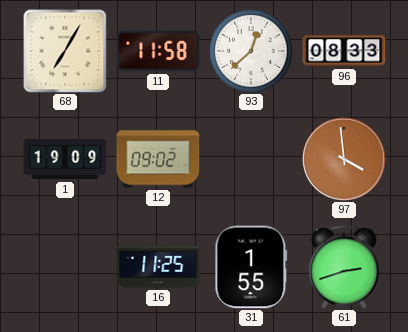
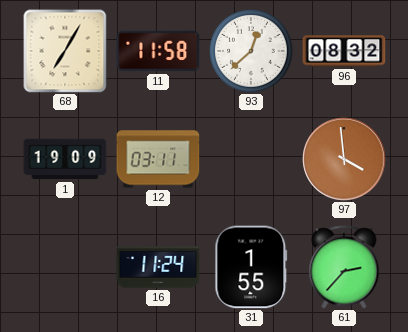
96: 08:33 -> 08:32 (344, 51)
12: 09:02 -> 03:11 (158, 159)
16: 11:25 -> 11:24 (158, 267)
61: 2:42 -> 2:37 (344, 267)
